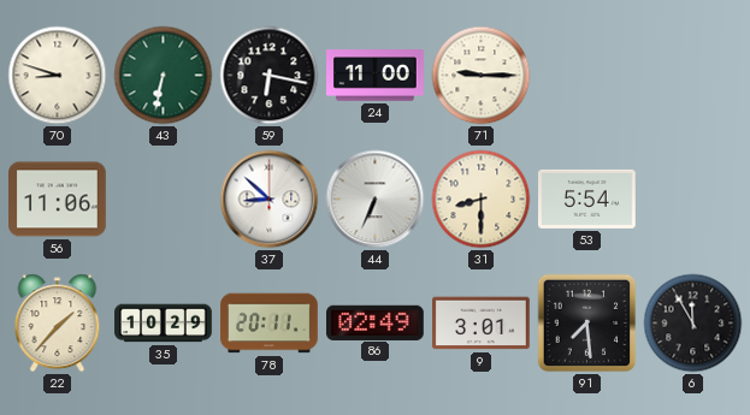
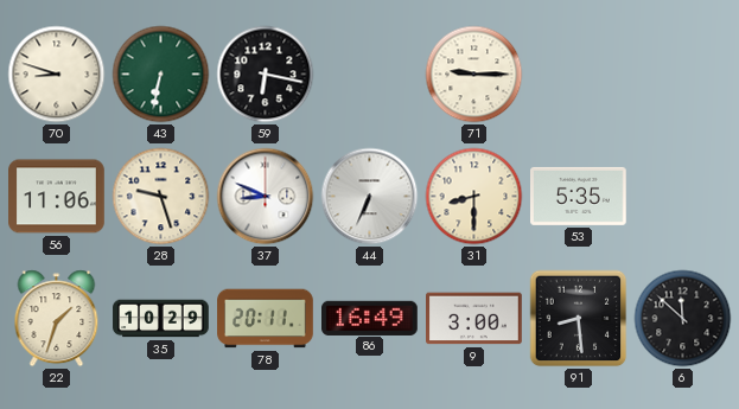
24: 11:00 -> none (376, 76)
28: none -> 9:27 (161, 197)
37: 8:52 -> 8:49 (266, 197)
53: 5:54 -> 5:35 (579, 196)
22: 1:37 -> 1:33 (57, 319)
86: 02:49 -> 16:49 (370, 318)
9: 3:01 -> 3:00 (474, 319)
91: 7:29 -> 8:29 (579, 319)
6: 11:55 -> 11:52 (683, 319)
